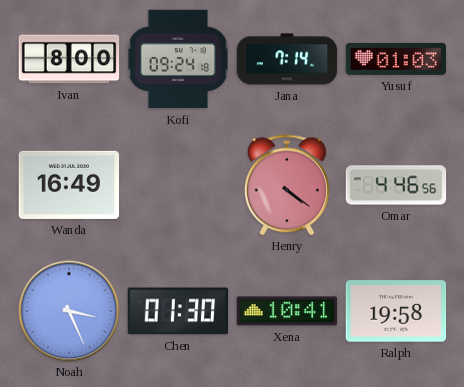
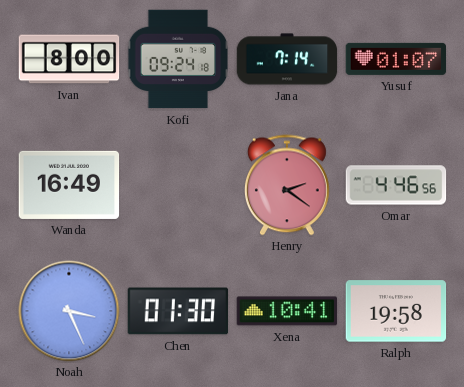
Yusuf: 01:03 -> 01:07 (396, 59)
Henry: 4:21 -> 2:21 (287, 185)
